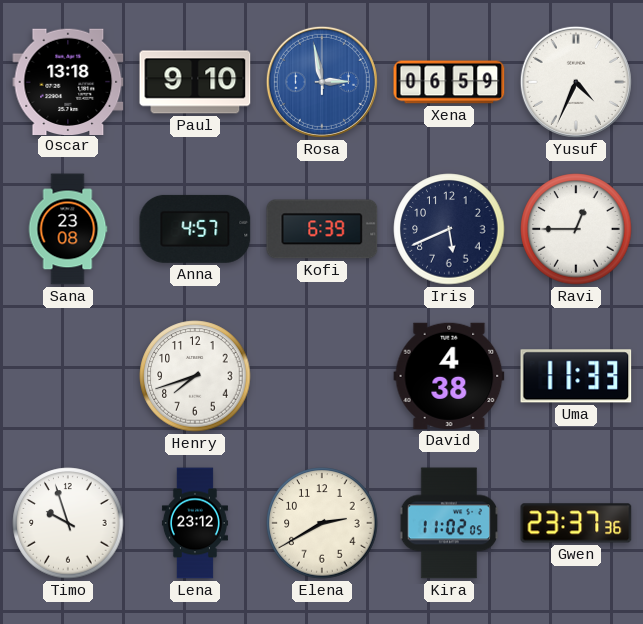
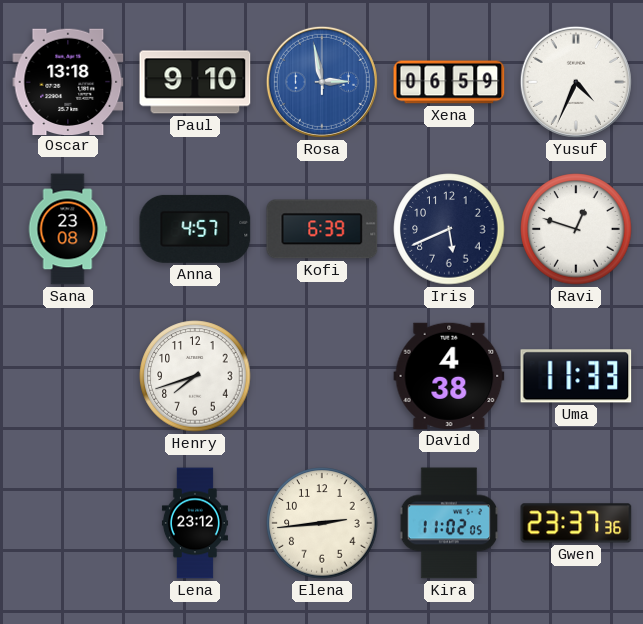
Ravi: 12:45 -> 12:48 (576, 229)
Timo: 9:57 -> none (68, 523)
Elena: 2:40 -> 2:44 (322, 523)
